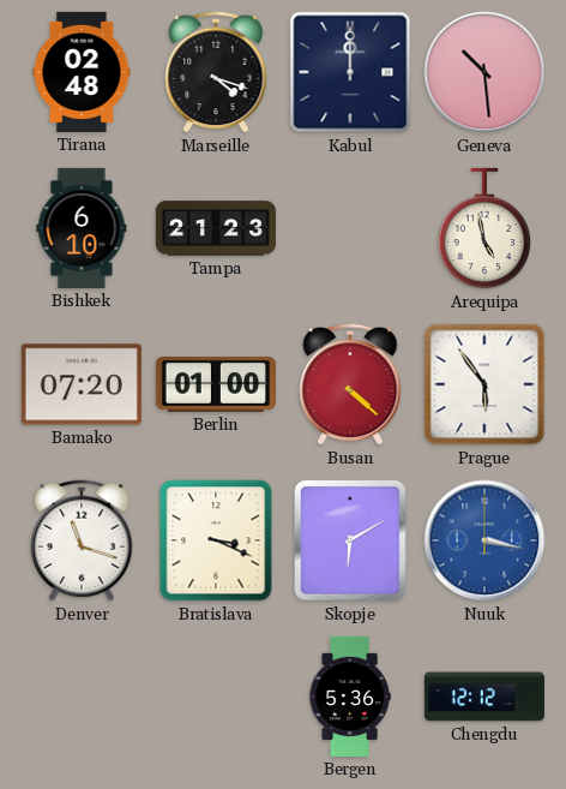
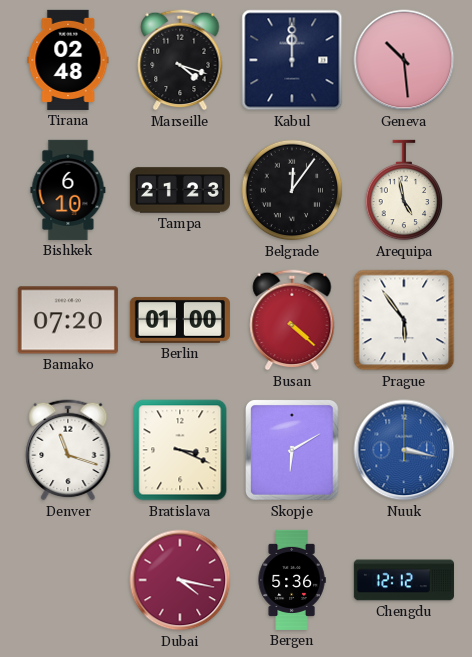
Belgrade: none -> 12:06 (292, 190)
Dubai: none -> 4:17 (180, 580)
